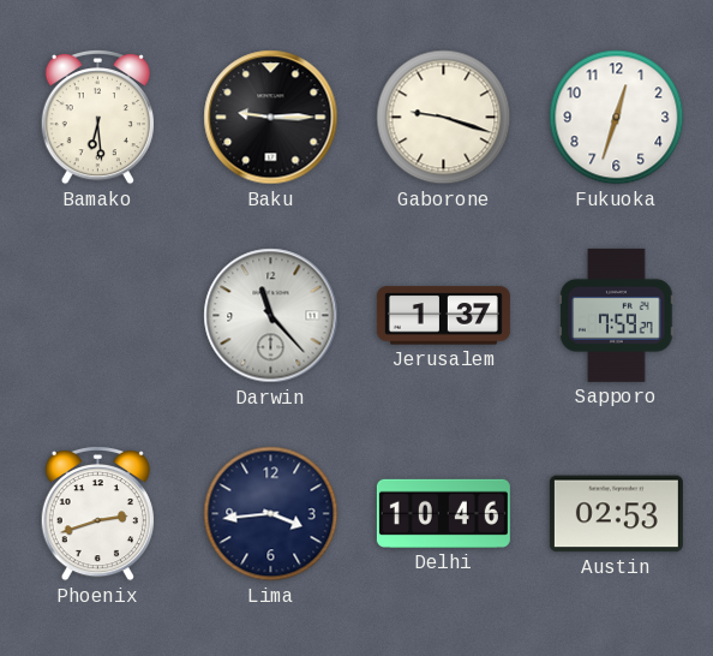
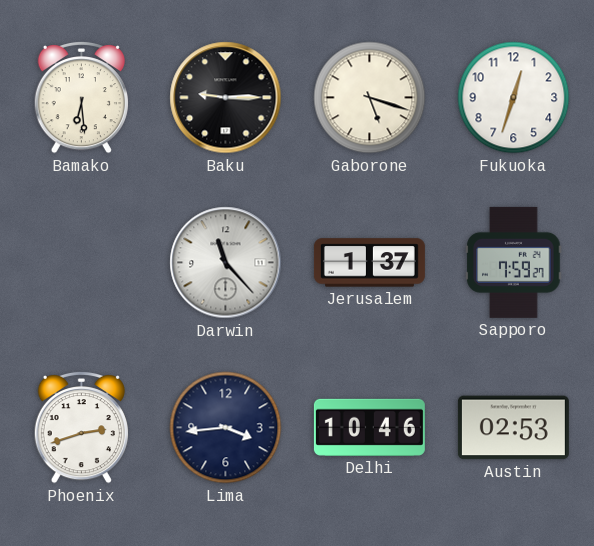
Gaborone: 9:18 -> 5:18 (370, 98)
